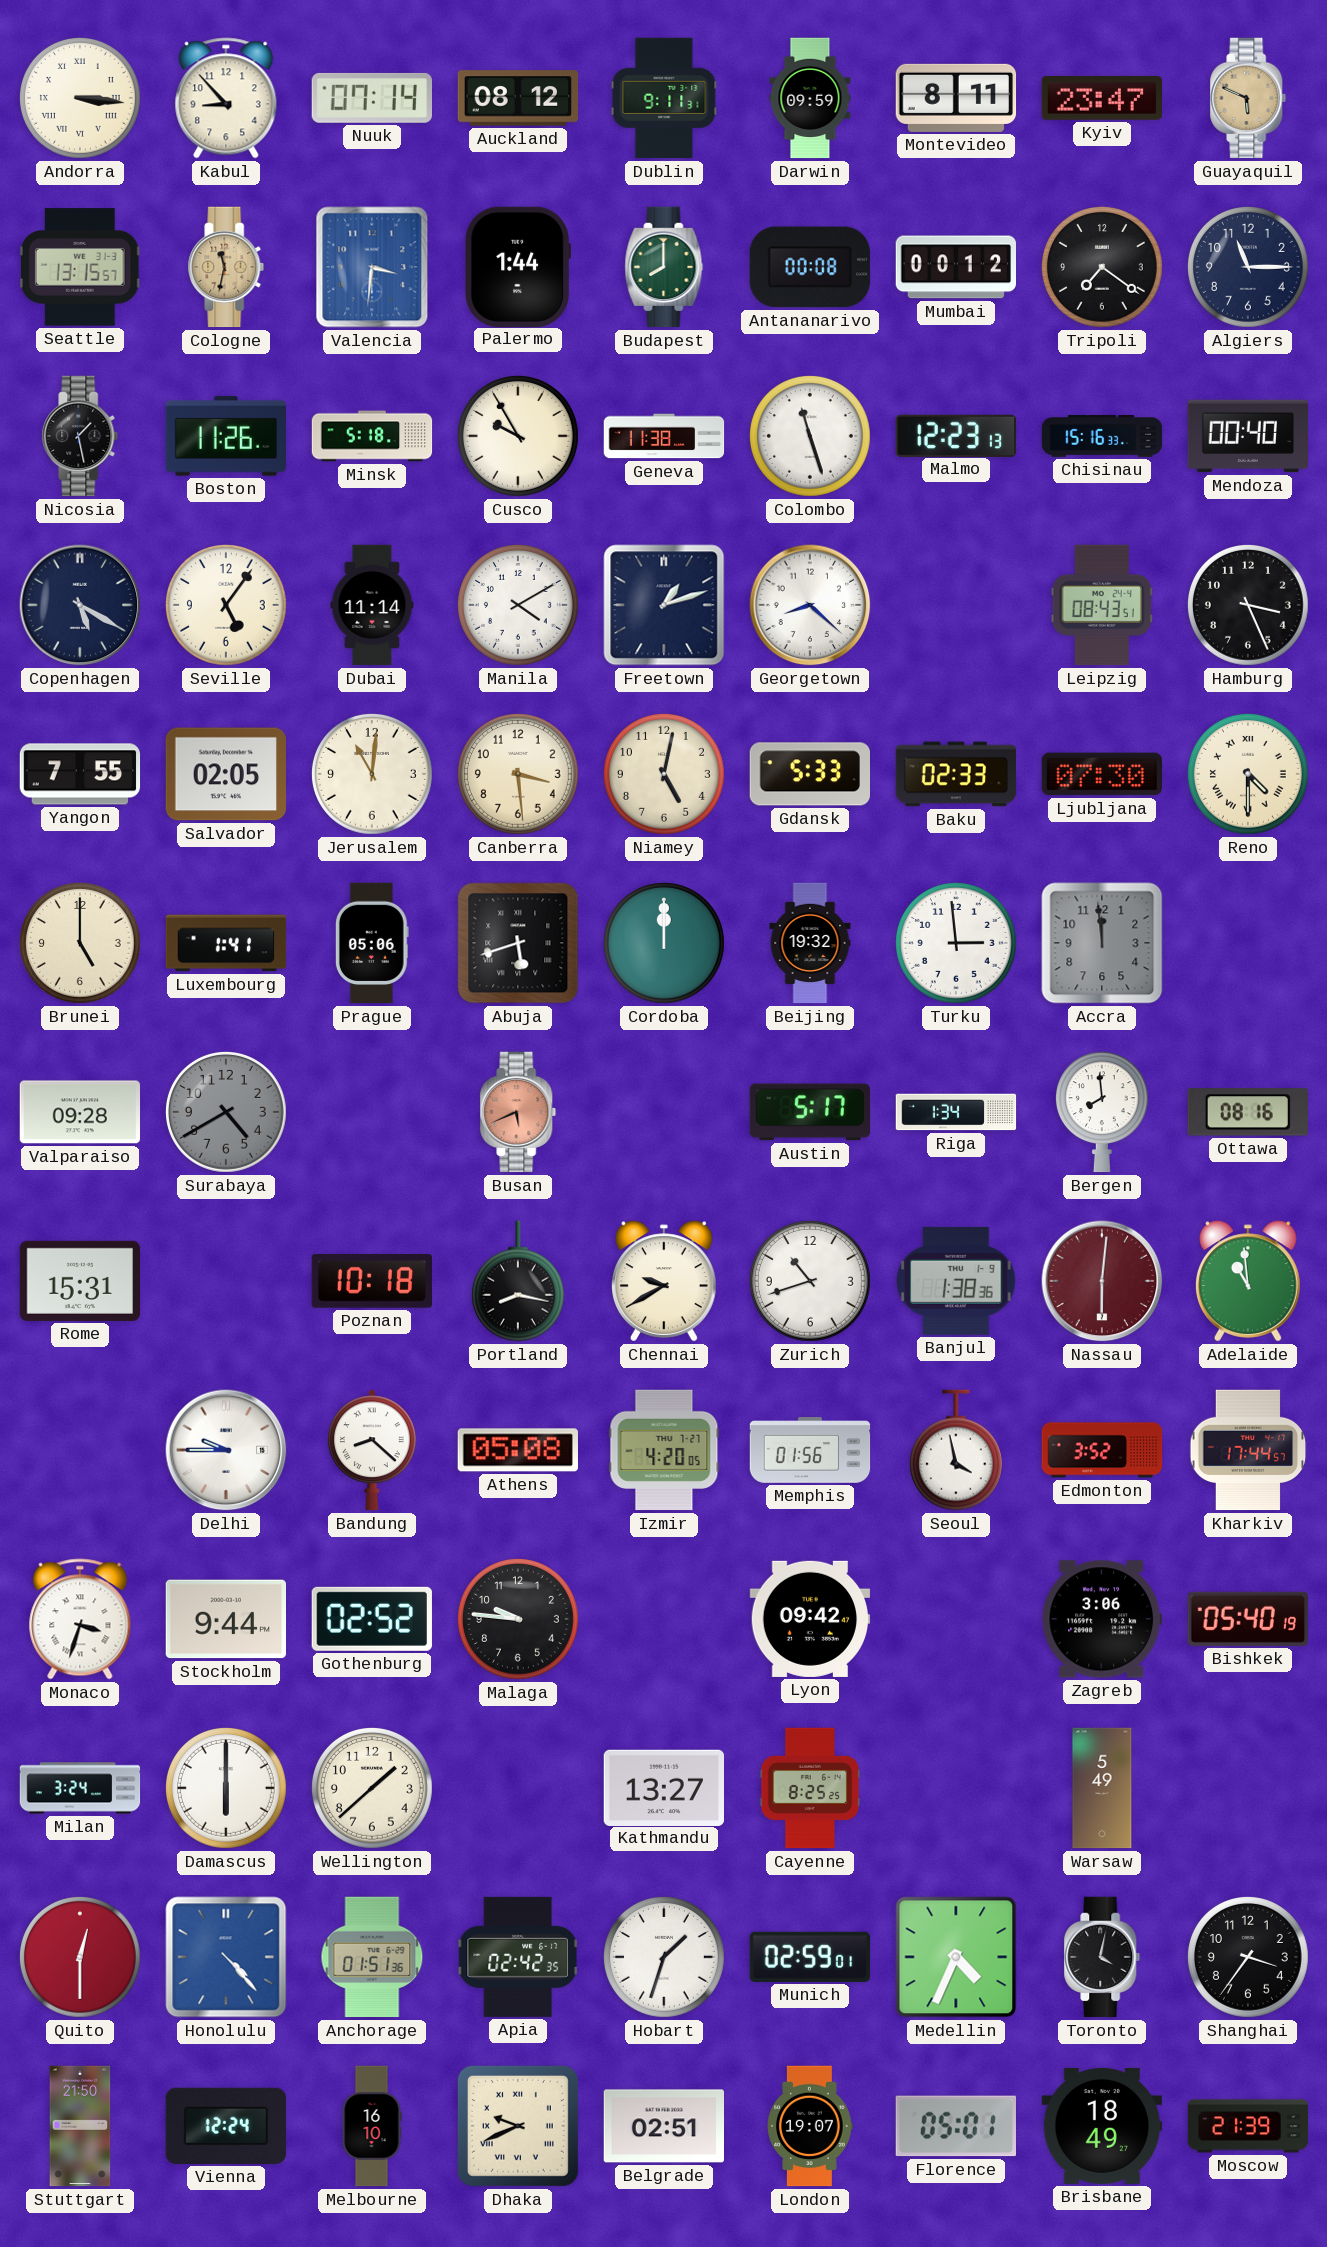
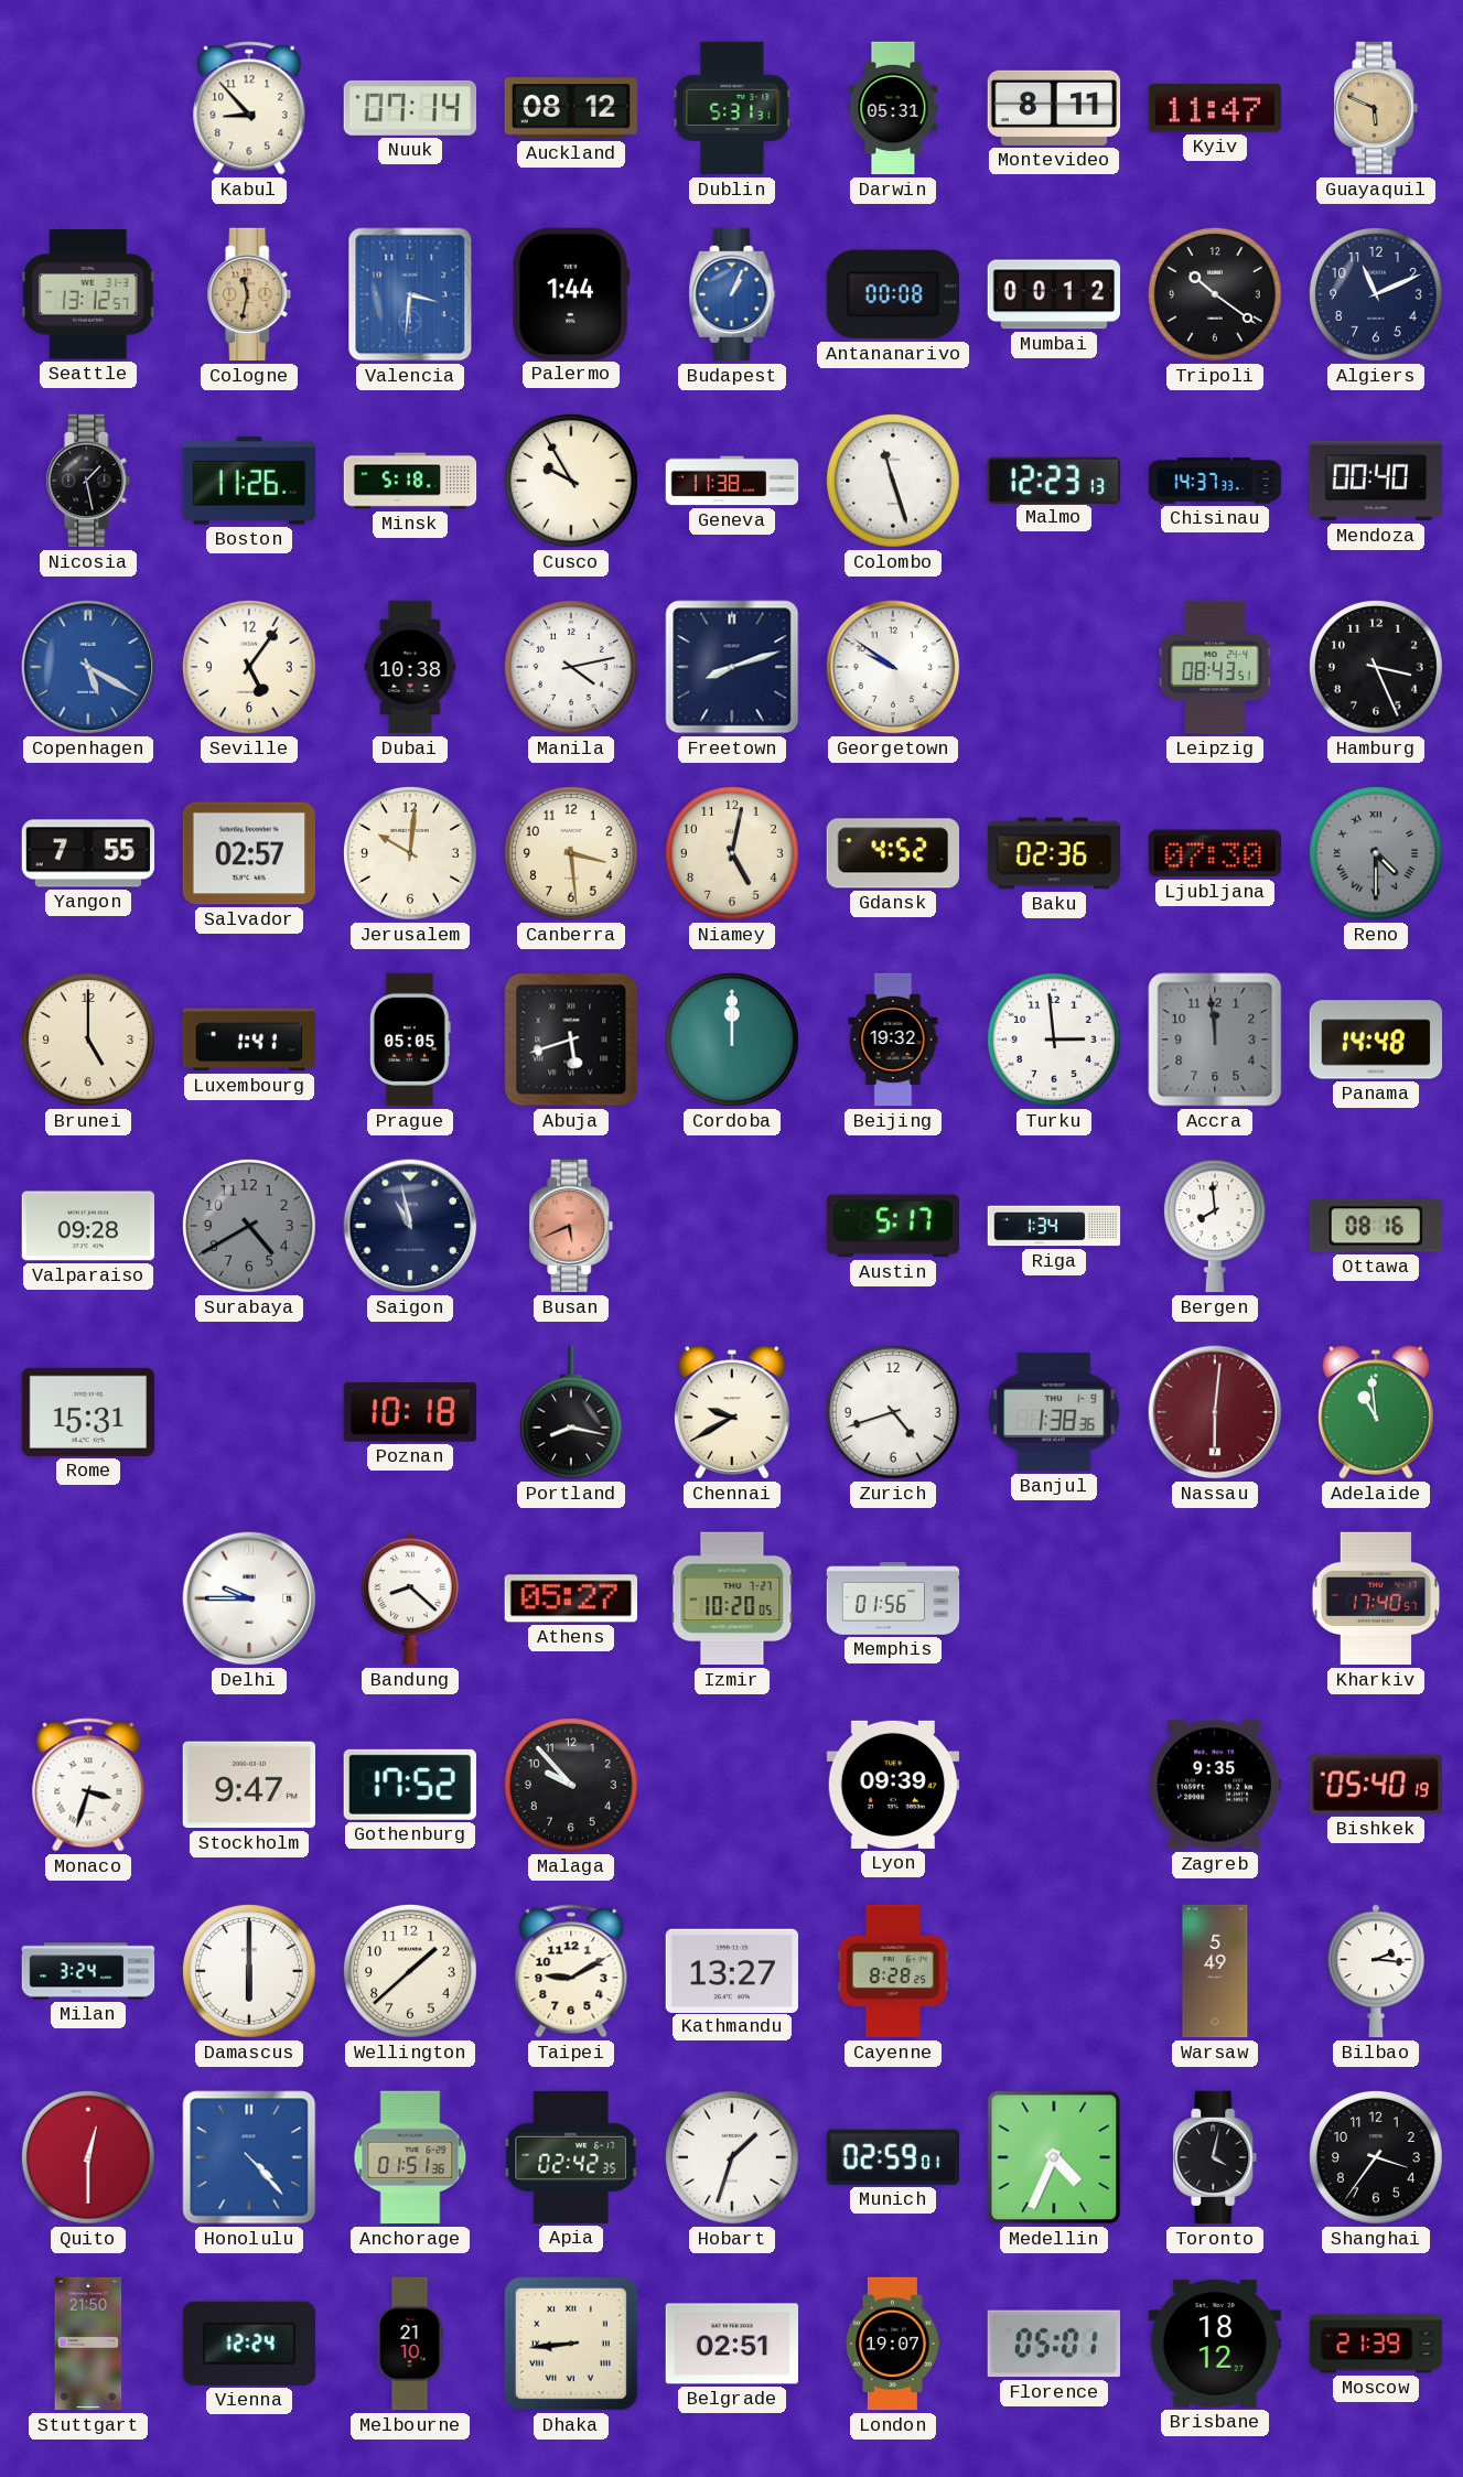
Andorra: 3:16 -> none (80, 98)
Dublin: 9:11 -> 5:31 (732, 108)
Darwin: 09:59 -> 05:31 (893, 108)
Kyiv: 23:47 -> 11:47 (1214, 109)
Seattle: 13:15 -> 13:12 (88, 294)
Budapest: 8:00 -> 1:04 (732, 294)
Budapest dial: green -> blue (732, 294)
Tripoli: 7:21 -> 10:21 (1215, 294)
Algiers: 11:15 -> 11:11 (1376, 294)
Chisinau: 15:16 -> 14:37 (1215, 482)
Copenhagen dial: navy -> blue (88, 667)
Dubai: 11:14 -> 10:38 (410, 667)
Manila: 4:10 -> 4:13 (571, 667)
Freetown: 1:12 -> 8:12 (732, 667)
Georgetown: 8:22 -> 9:51 (893, 667)
Salvador: 02:05 -> 02:57 (248, 853)
Jerusalem: 11:01 -> 10:01 (410, 853)
Gdansk: 5:33 -> 4:52 (892, 853)
Baku: 02:33 -> 02:36 (1054, 853)
Reno dial: cream -> grey (1376, 853)
Prague: 05:06 -> 05:05 (410, 1040)
Panama: none -> 14:48 (1376, 1040)
Saigon: none -> 10:58 (410, 1226)
Zurich: 10:42 -> 4:42 (893, 1412)
Athens: 05:08 -> 05:27 (571, 1598)
Izmir: 4:20 -> 10:20 (732, 1598)
Seoul: 3:58 -> none (956, 1450)
Edmonton: 3:52 -> none (1102, 1450)
Kharkiv: 17:44 -> 17:40 (1376, 1598)
Stockholm: 9:44 -> 9:47 (248, 1785)
Gothenburg: 02:52 -> 17:52 (410, 1785)
Malaga: 9:46 -> 9:53 (571, 1785)
Lyon: 09:42 -> 09:39 (893, 1785)
Zagreb: 3:06 -> 9:35 (1214, 1785)
Taipei: none -> 9:10 (571, 1971)
Cayenne: 8:25 -> 8:28 (893, 1971)
Bilbao: none -> 2:16 (1376, 1971)
Melbourne: 16:10 -> 21:10 (410, 2344)
Dhaka: 9:41 -> 8:44 (571, 2344)
Brisbane: 18:49 -> 18:12 (1215, 2344)
